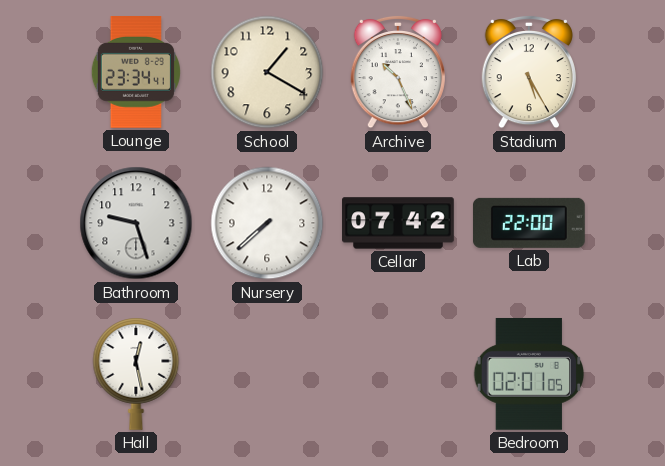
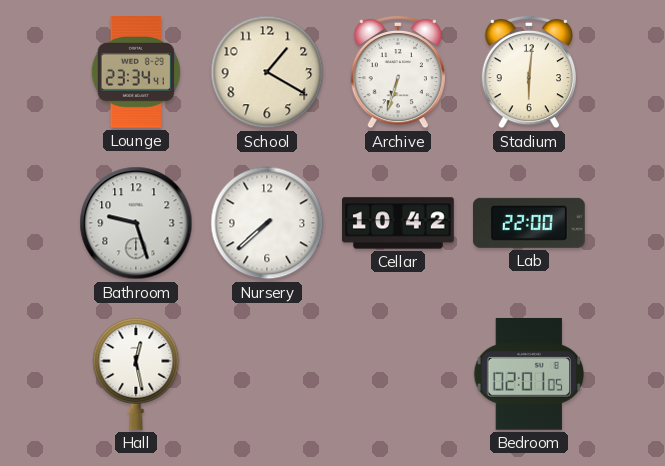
Archive: 10:26 -> 6:33 (398, 72)
Stadium: 5:25 -> 6:01 (529, 72)
Cellar: 07:42 -> 10:42 (398, 223)
